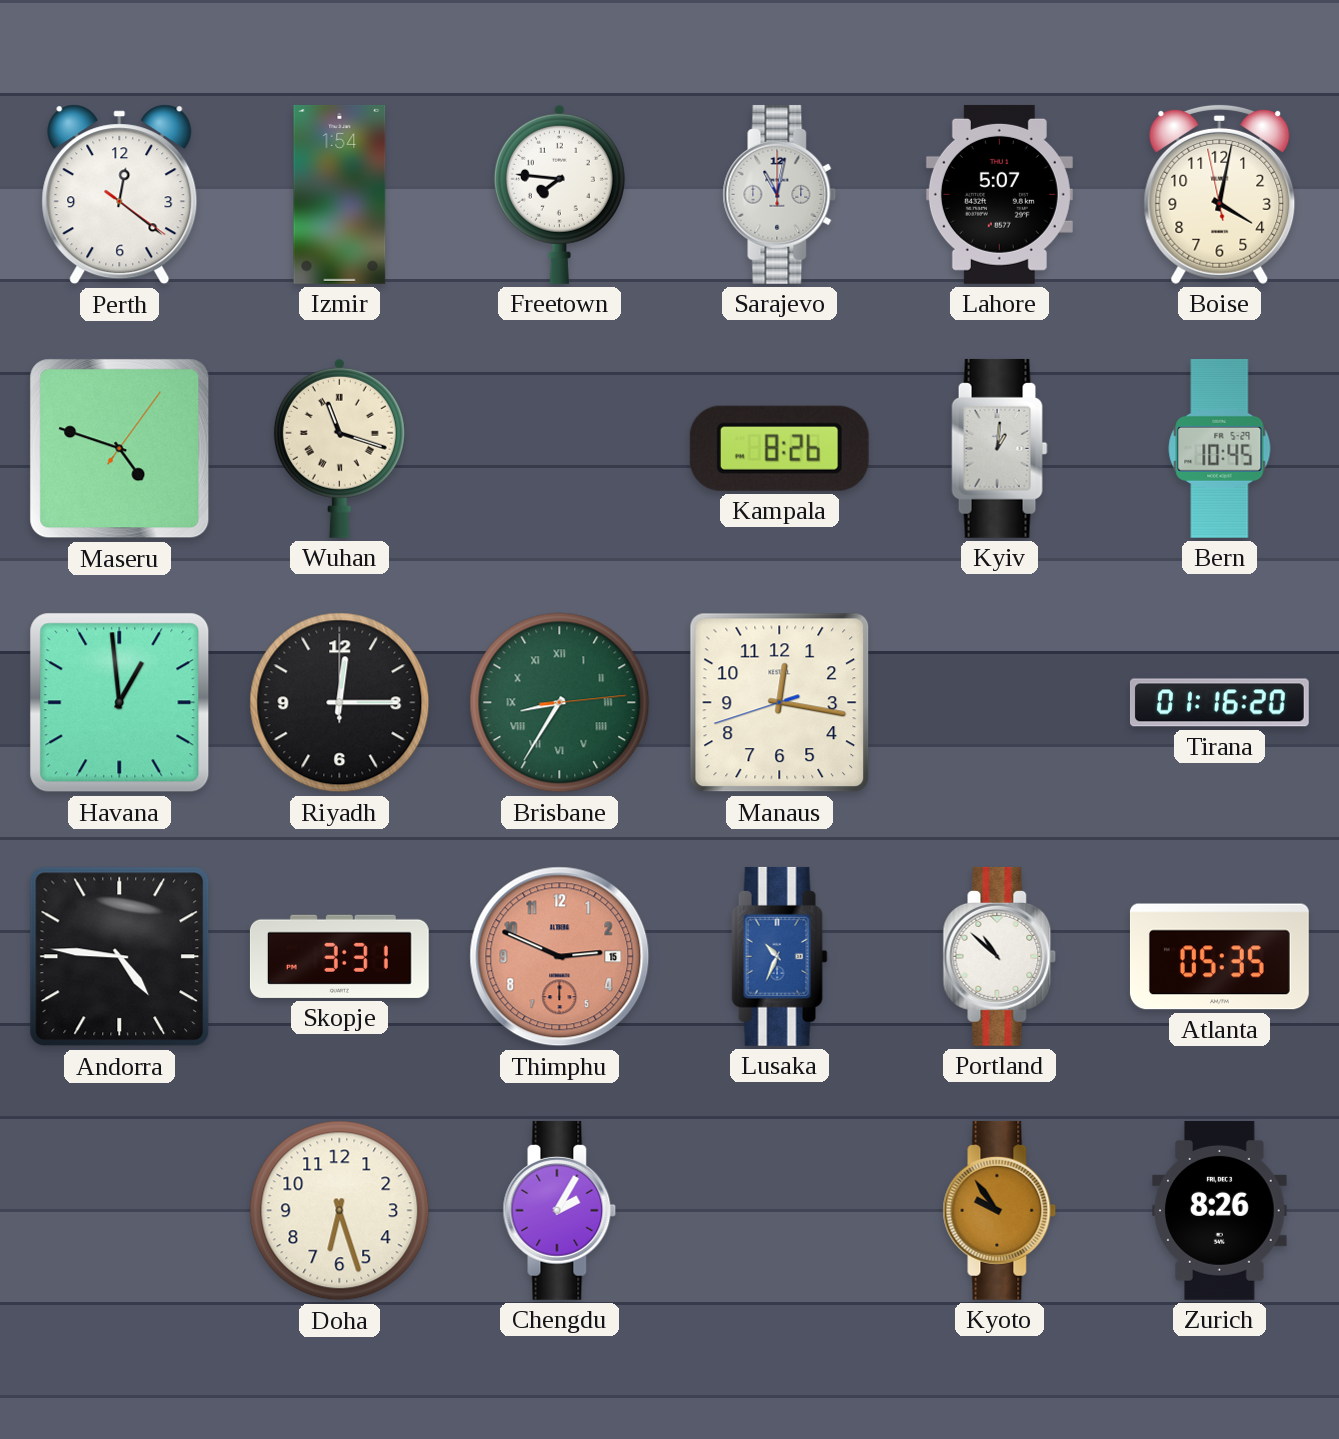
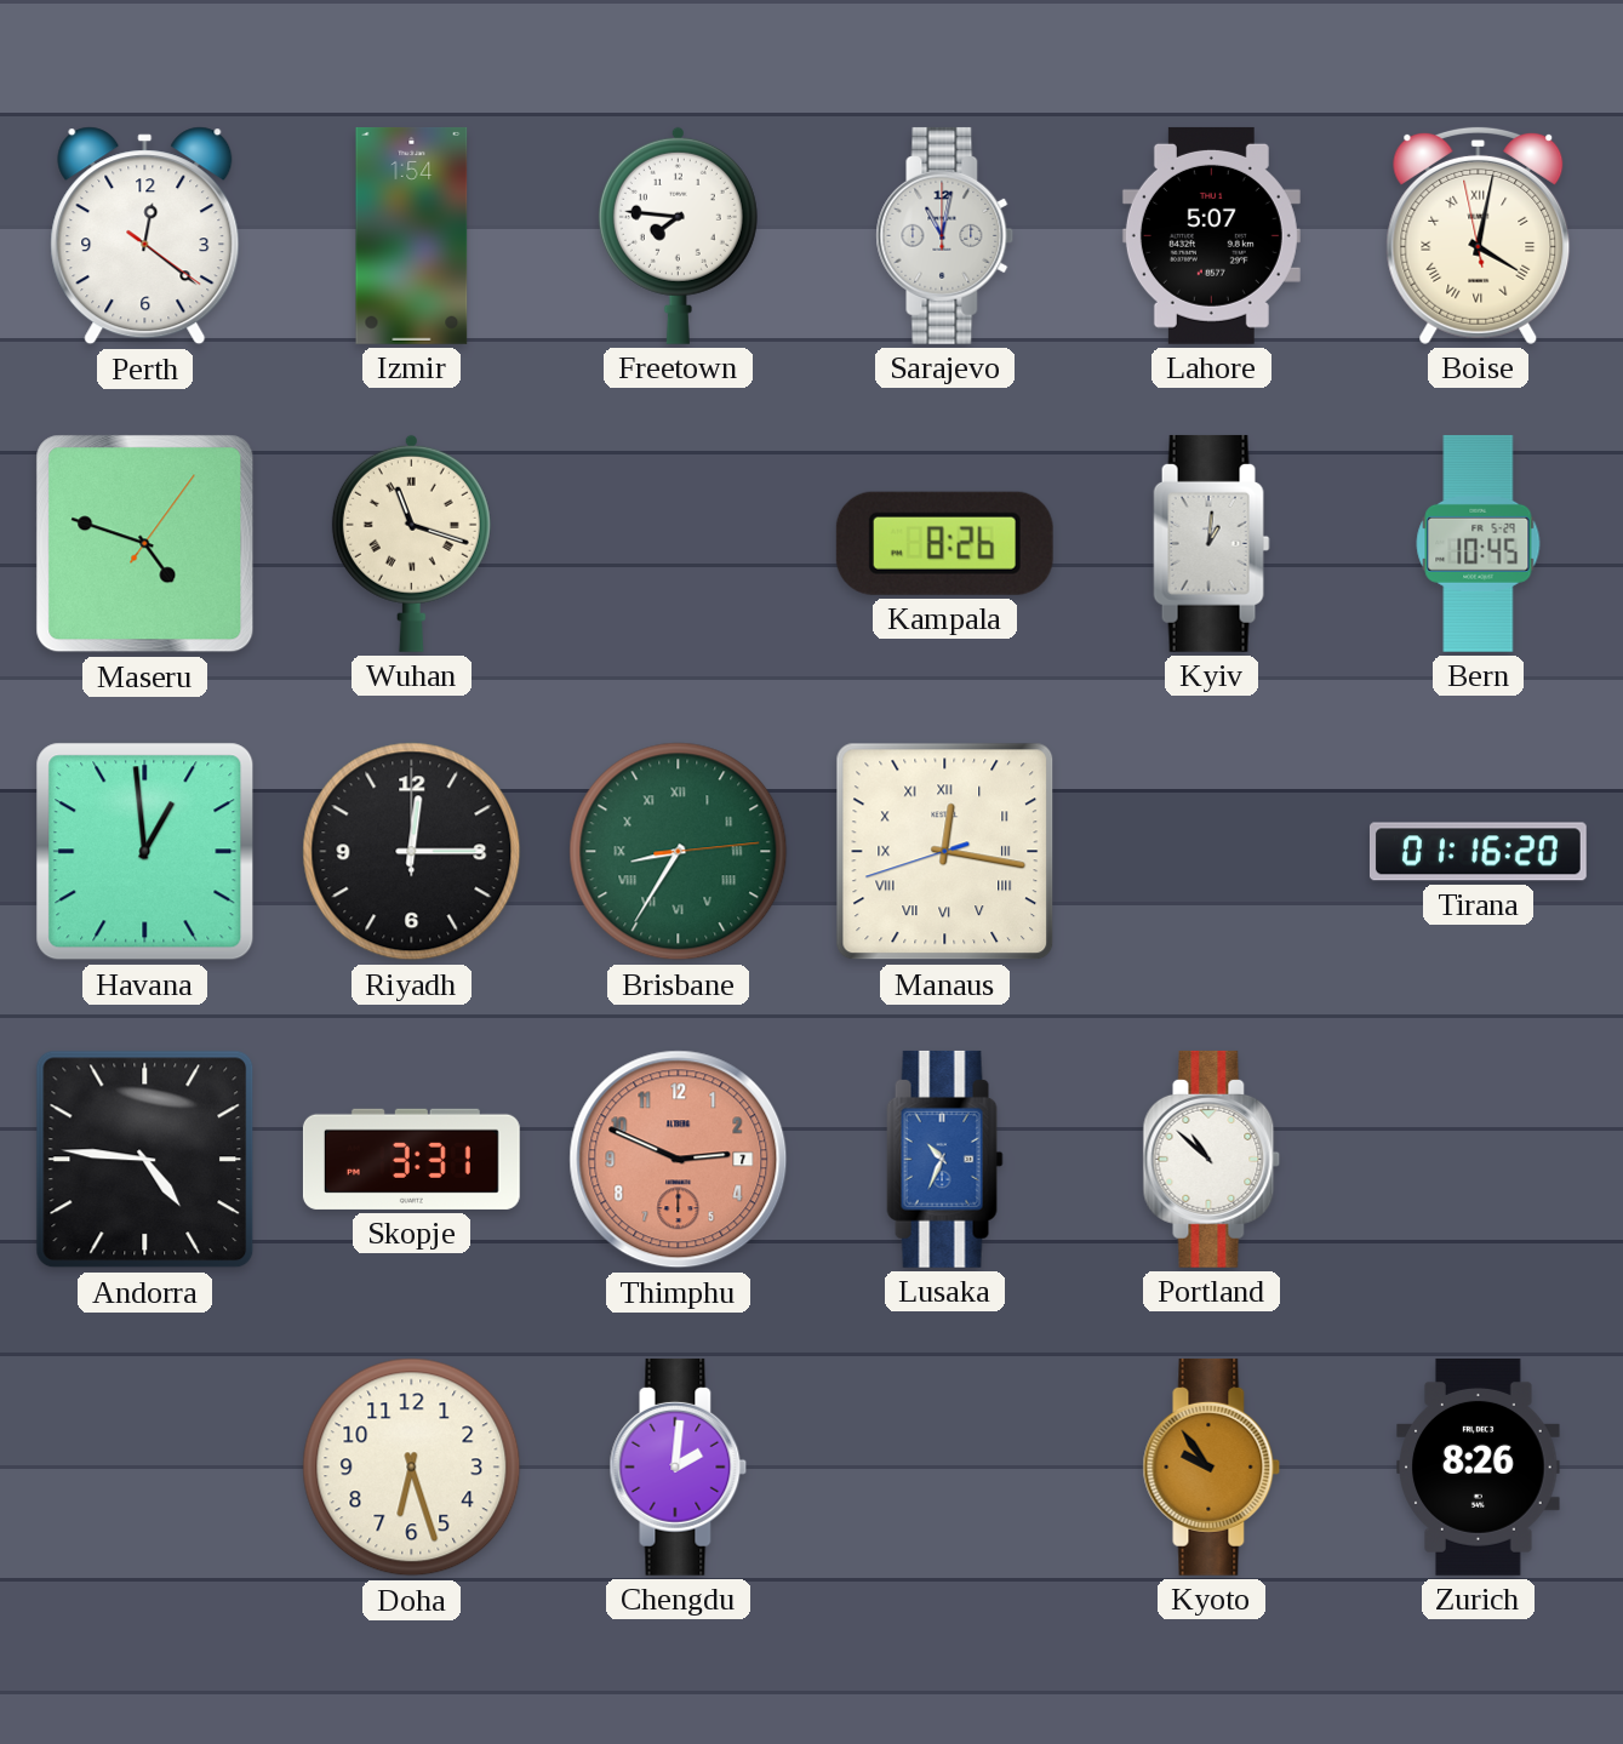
Boise numerals: Arabic -> Roman (1479, 235)
Manaus numerals: Arabic -> Roman (945, 852)
Thimphu date: 15 -> 7 (679, 1160)
Atlanta: 05:35 -> none (1219, 957)
Chengdu: 2:05 -> 2:01 (679, 1466)
